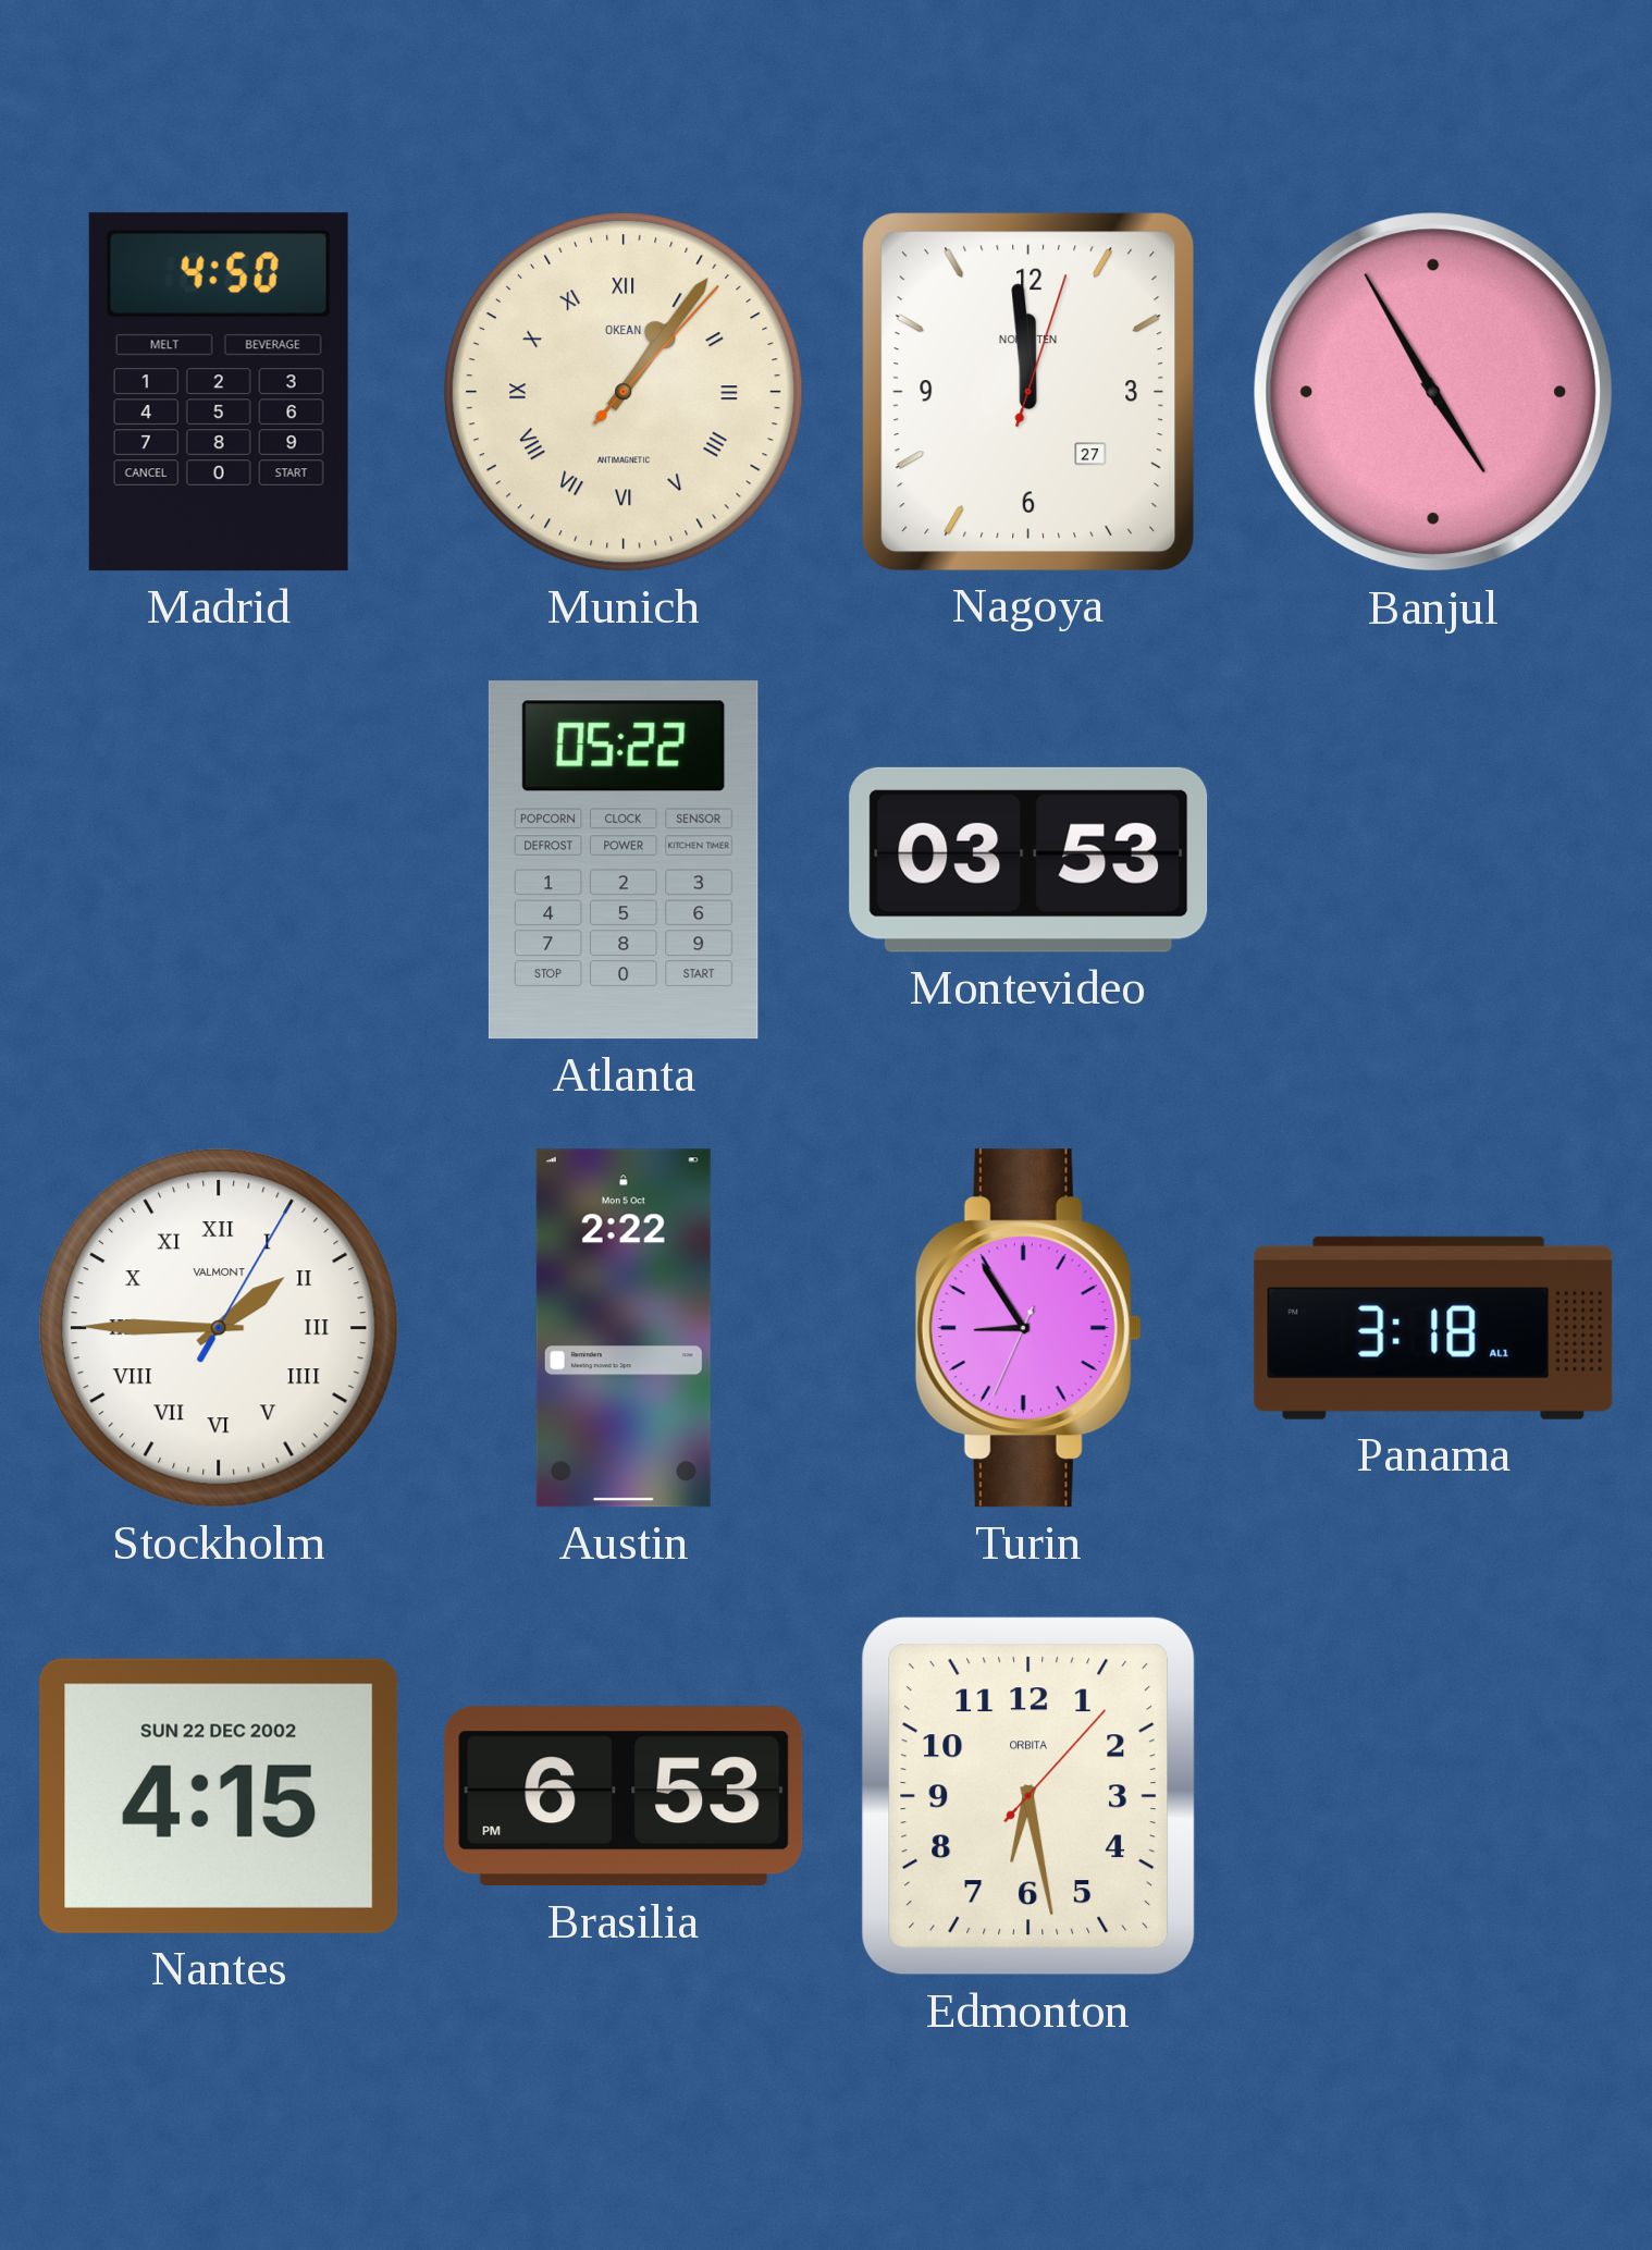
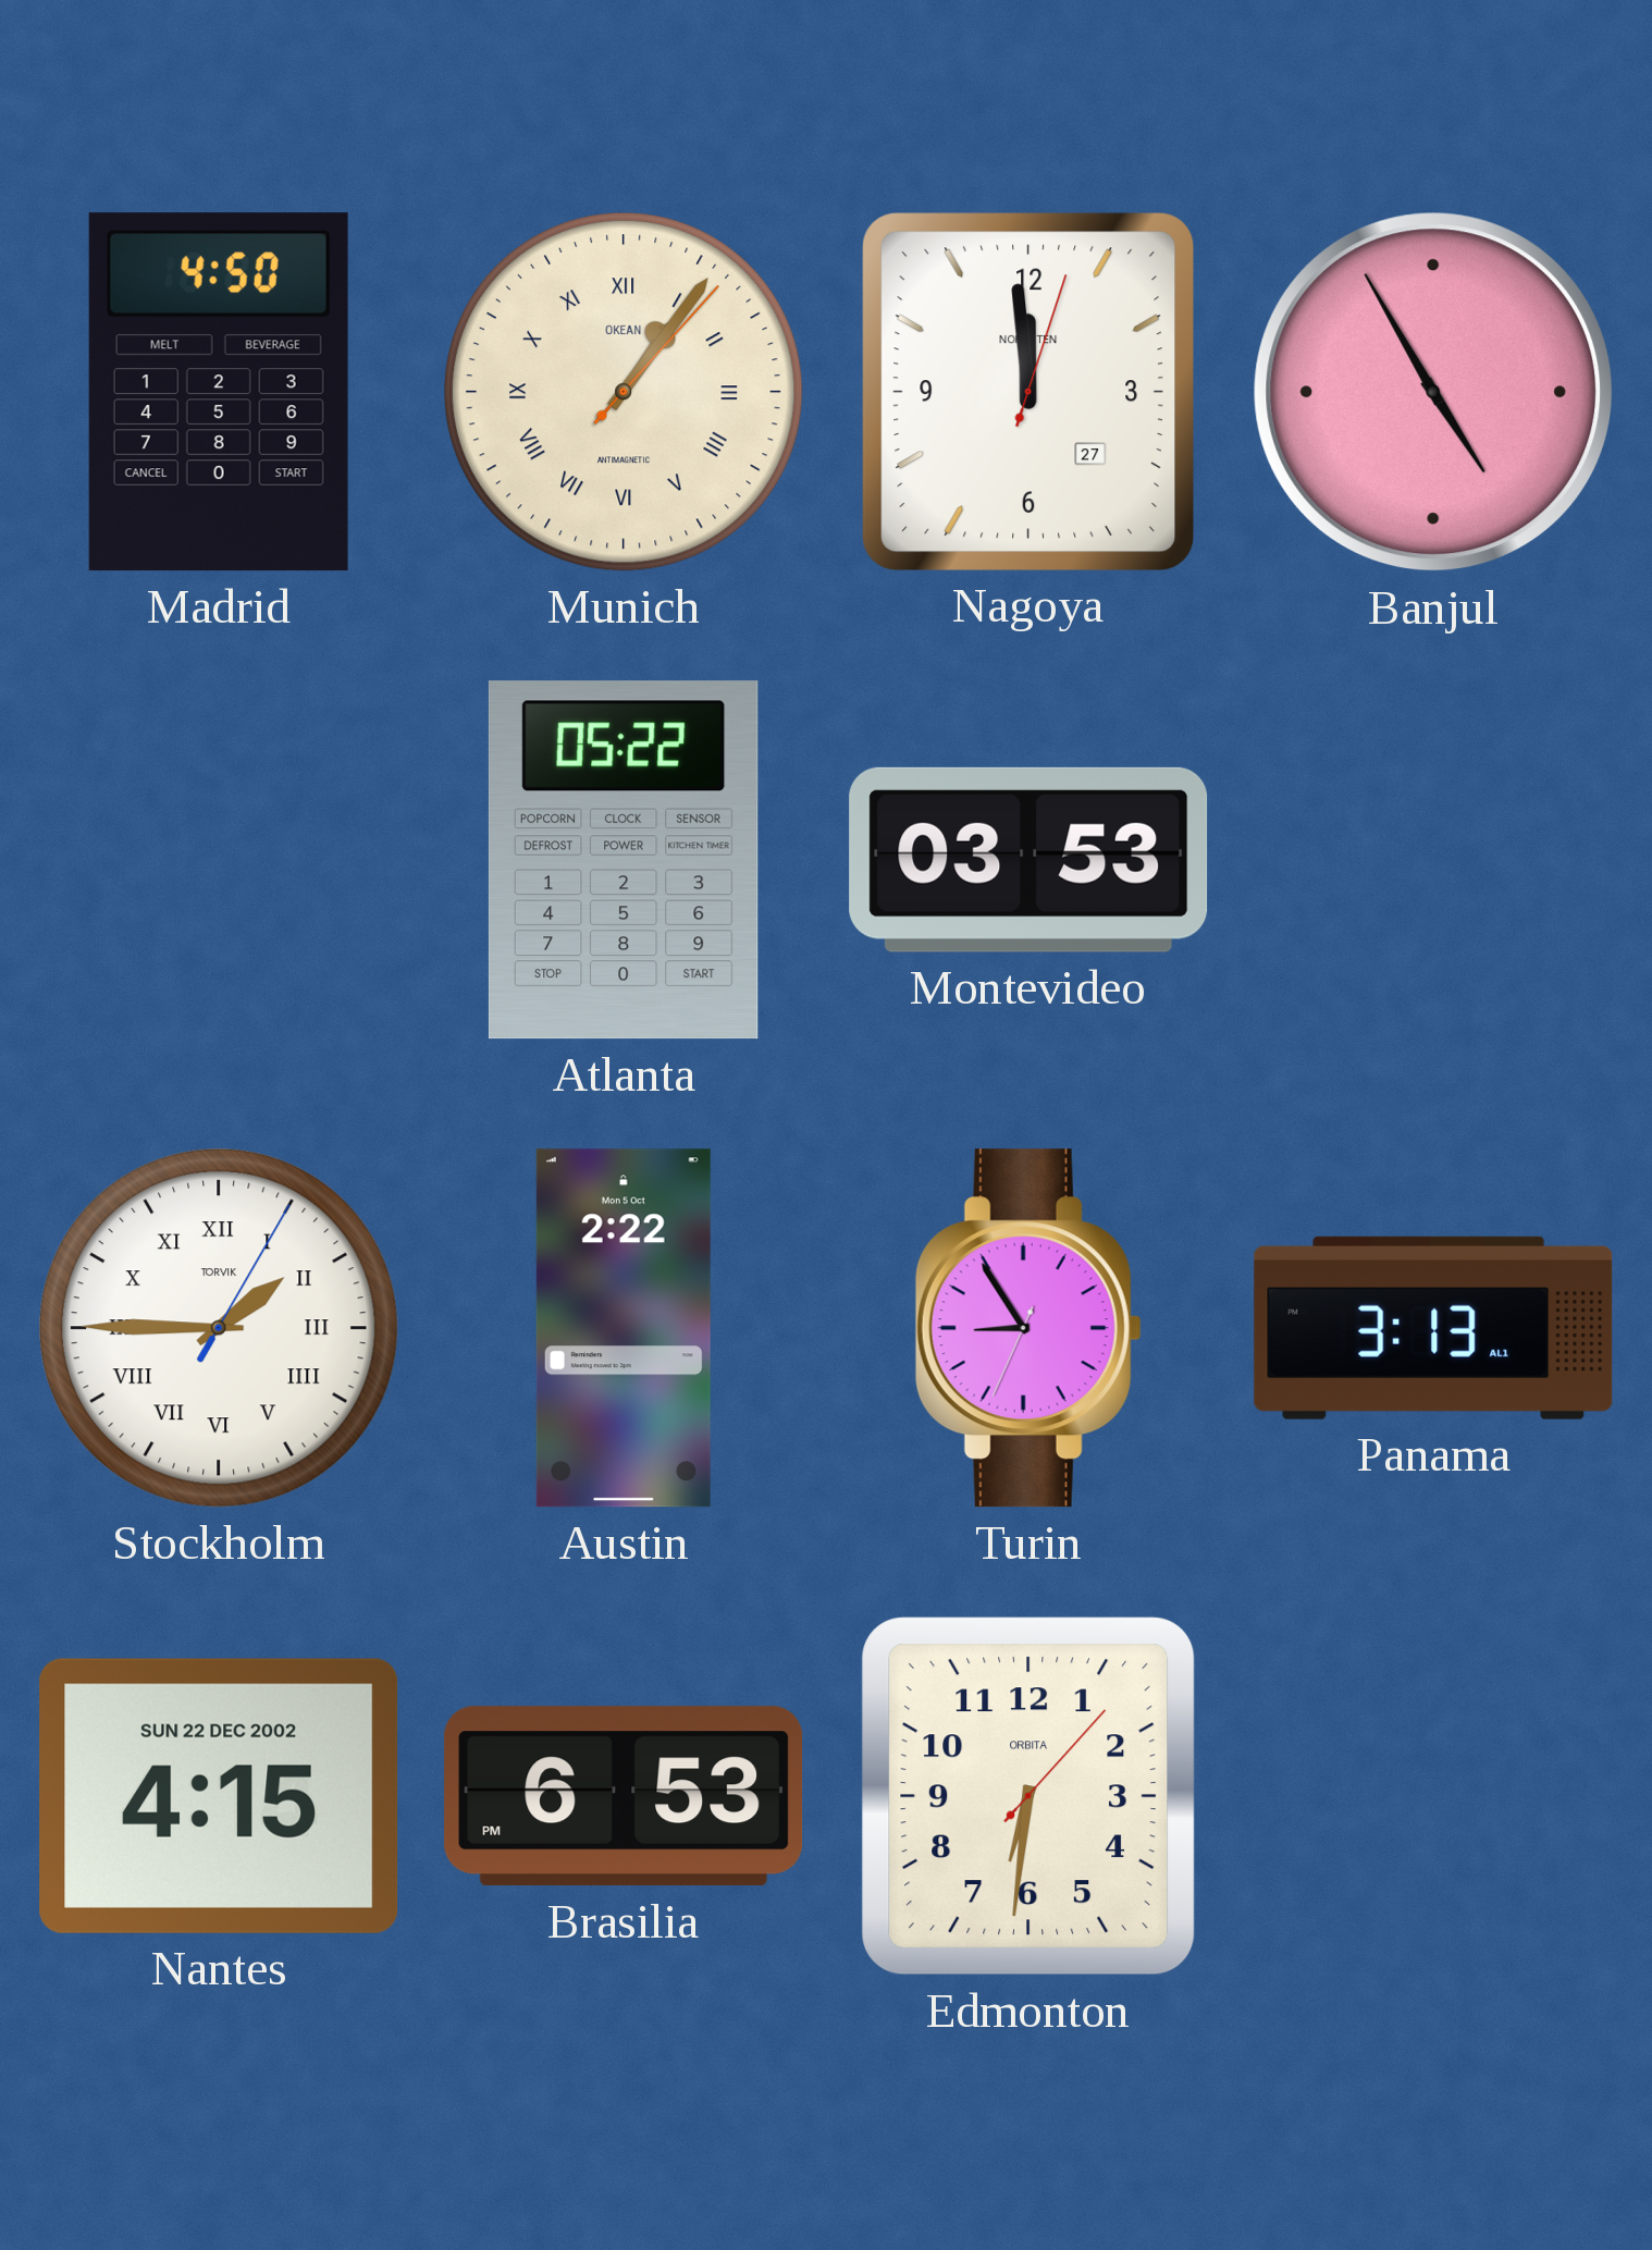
Stockholm brand: VALMONT -> TORVIK (219, 1328)
Panama: 3:18 -> 3:13 (1433, 1328)
Edmonton: 6:28 -> 6:31 (1028, 1796)
